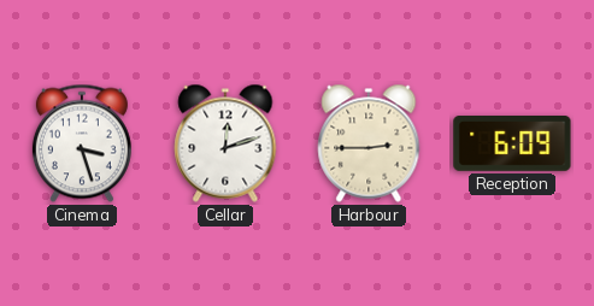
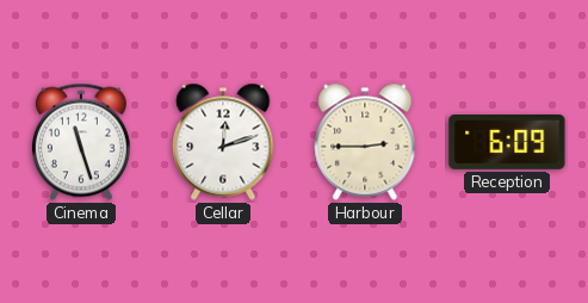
Cinema: 3:27 -> 11:27 (81, 142)
